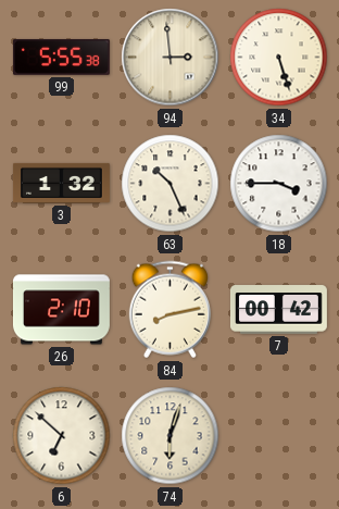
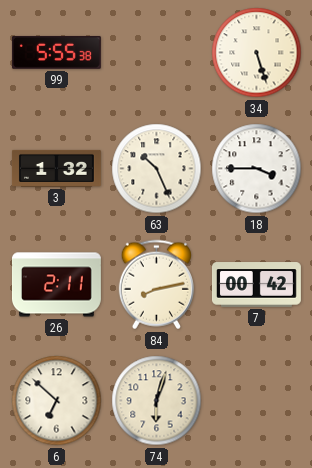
94: 2:59 -> none (171, 58)
26: 2:10 -> 2:11 (56, 285)
